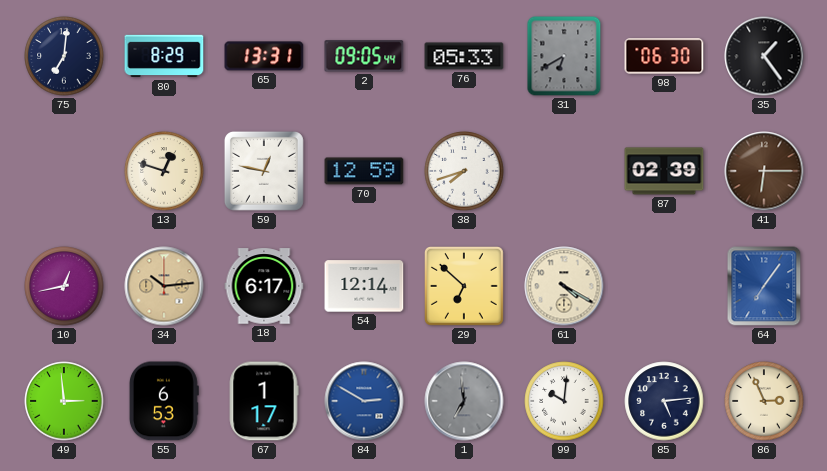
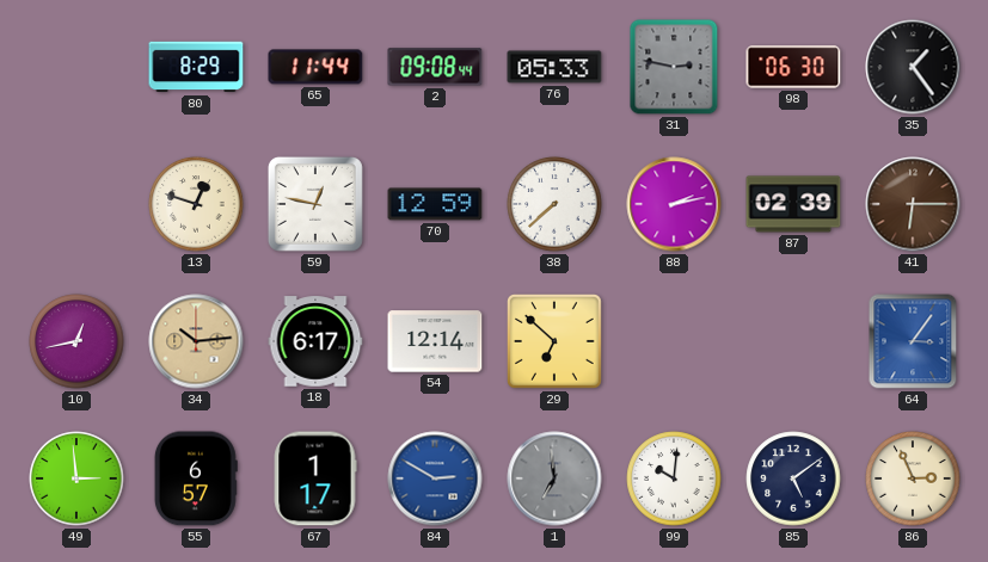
75: 7:01 -> none (64, 56)
65: 13:31 -> 11:44 (315, 67)
2: 09:05 -> 09:08 (435, 67)
31: 6:40 -> 2:47 (674, 67)
38: 7:42 -> 7:38 (554, 204)
88: none -> 2:13 (674, 204)
61: 4:20 -> none (564, 286)
64: 7:06 -> 3:06 (913, 341)
55: 6:53 -> 6:57 (196, 478)
85: 5:14 -> 5:09 (793, 478)
